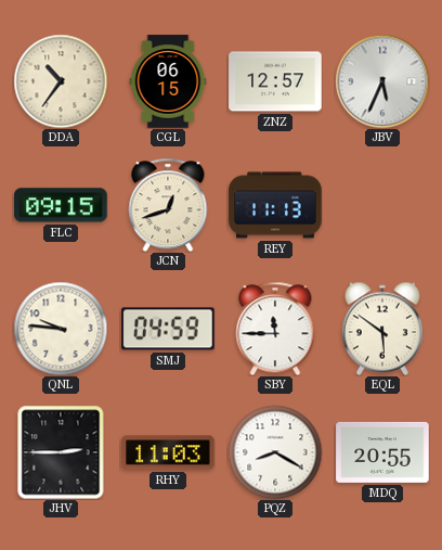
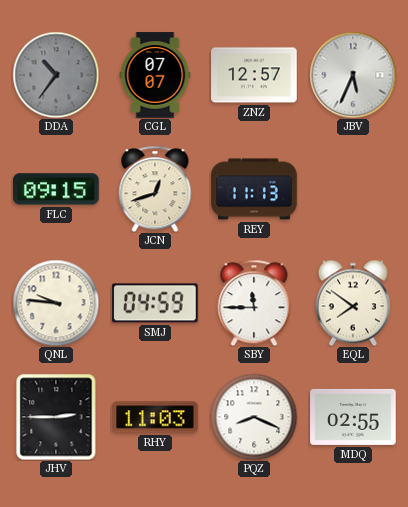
DDA dial: cream -> grey (56, 75)
CGL: 06:15 -> 07:07 (155, 75)
EQL: 5:51 -> 7:51 (353, 303)
PQZ: 8:20 -> 8:19 (254, 417)
MDQ: 20:55 -> 02:55 (353, 417)
